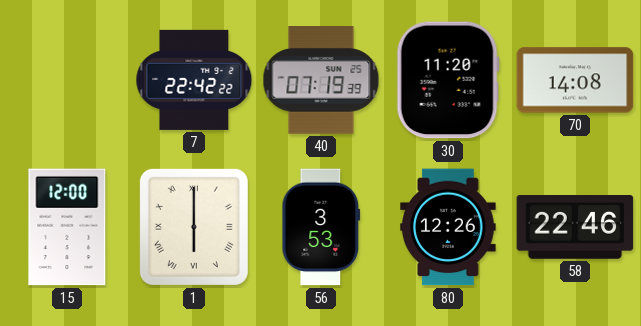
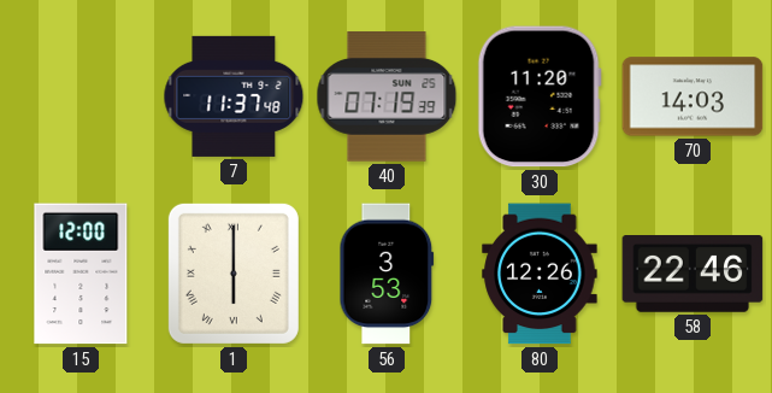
7: 22:42 -> 11:37 (234, 96)
70: 14:08 -> 14:03 (693, 96)
